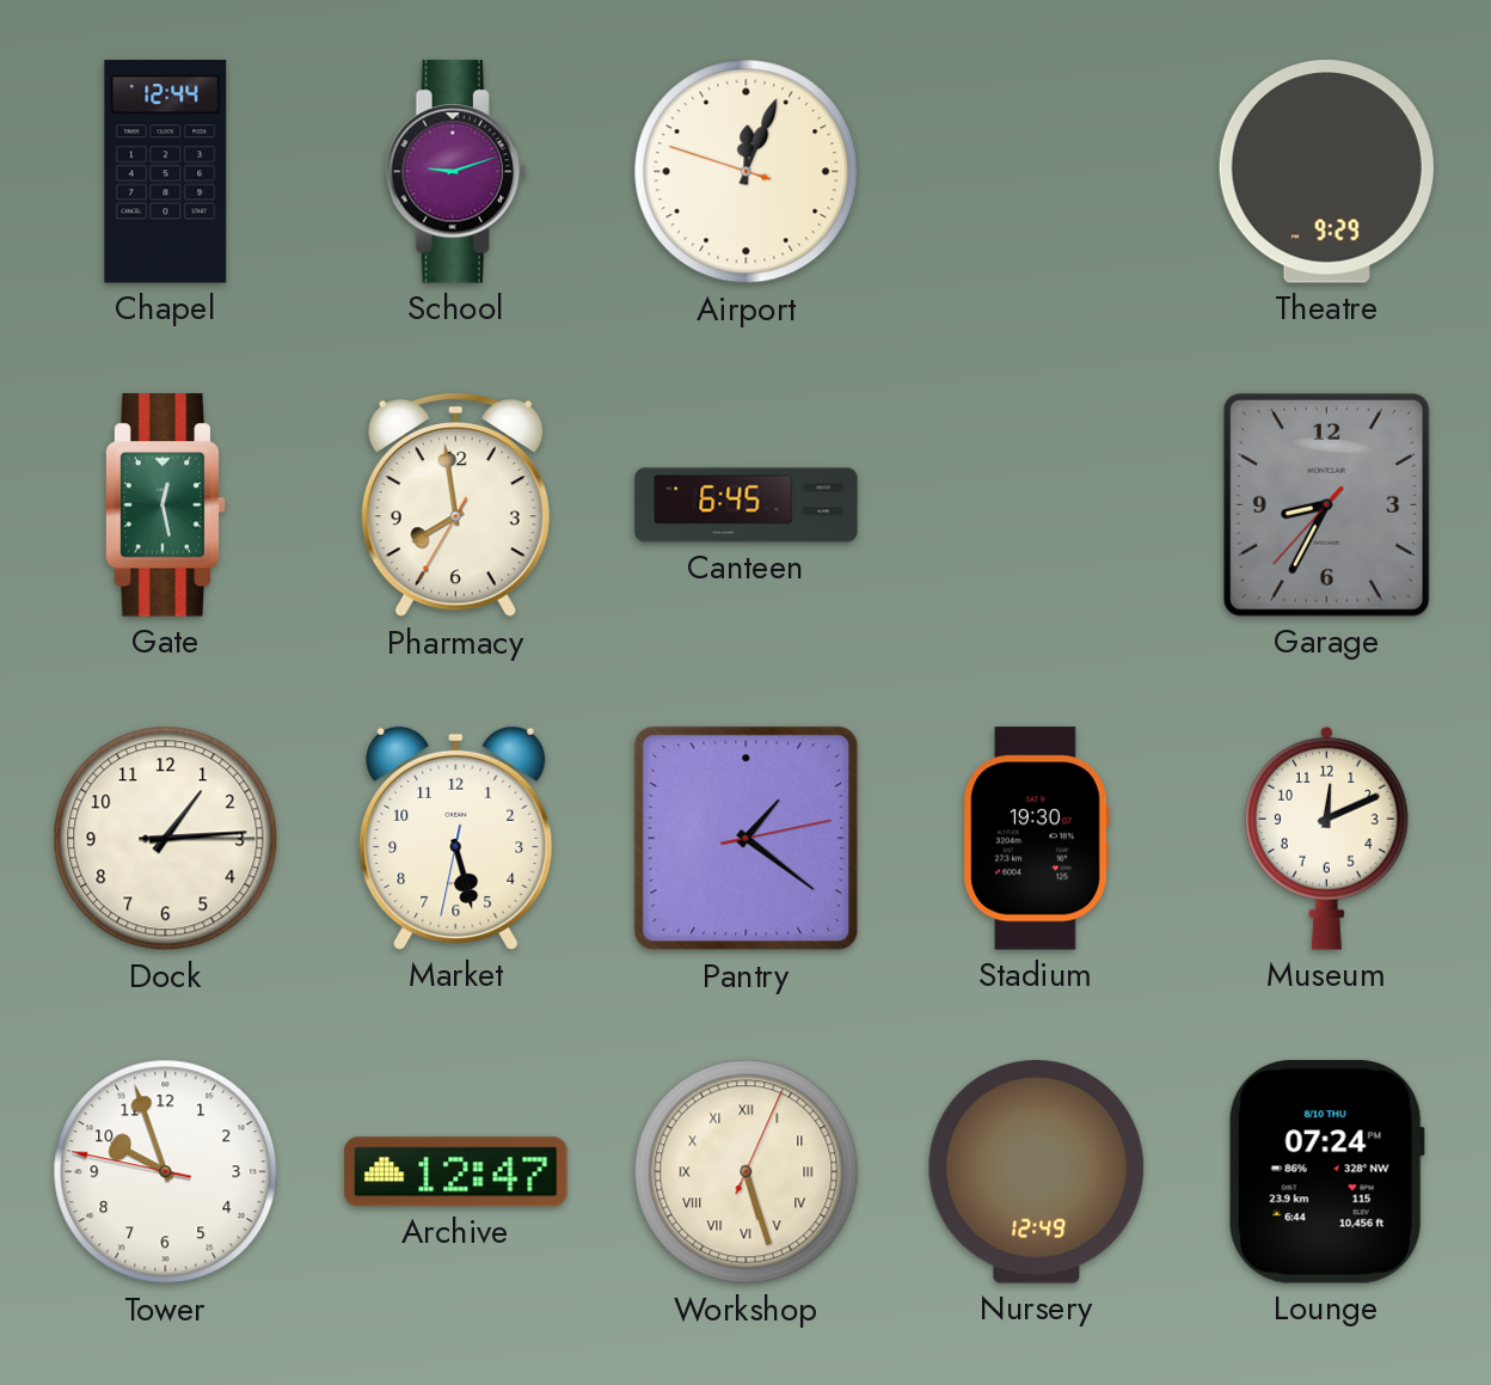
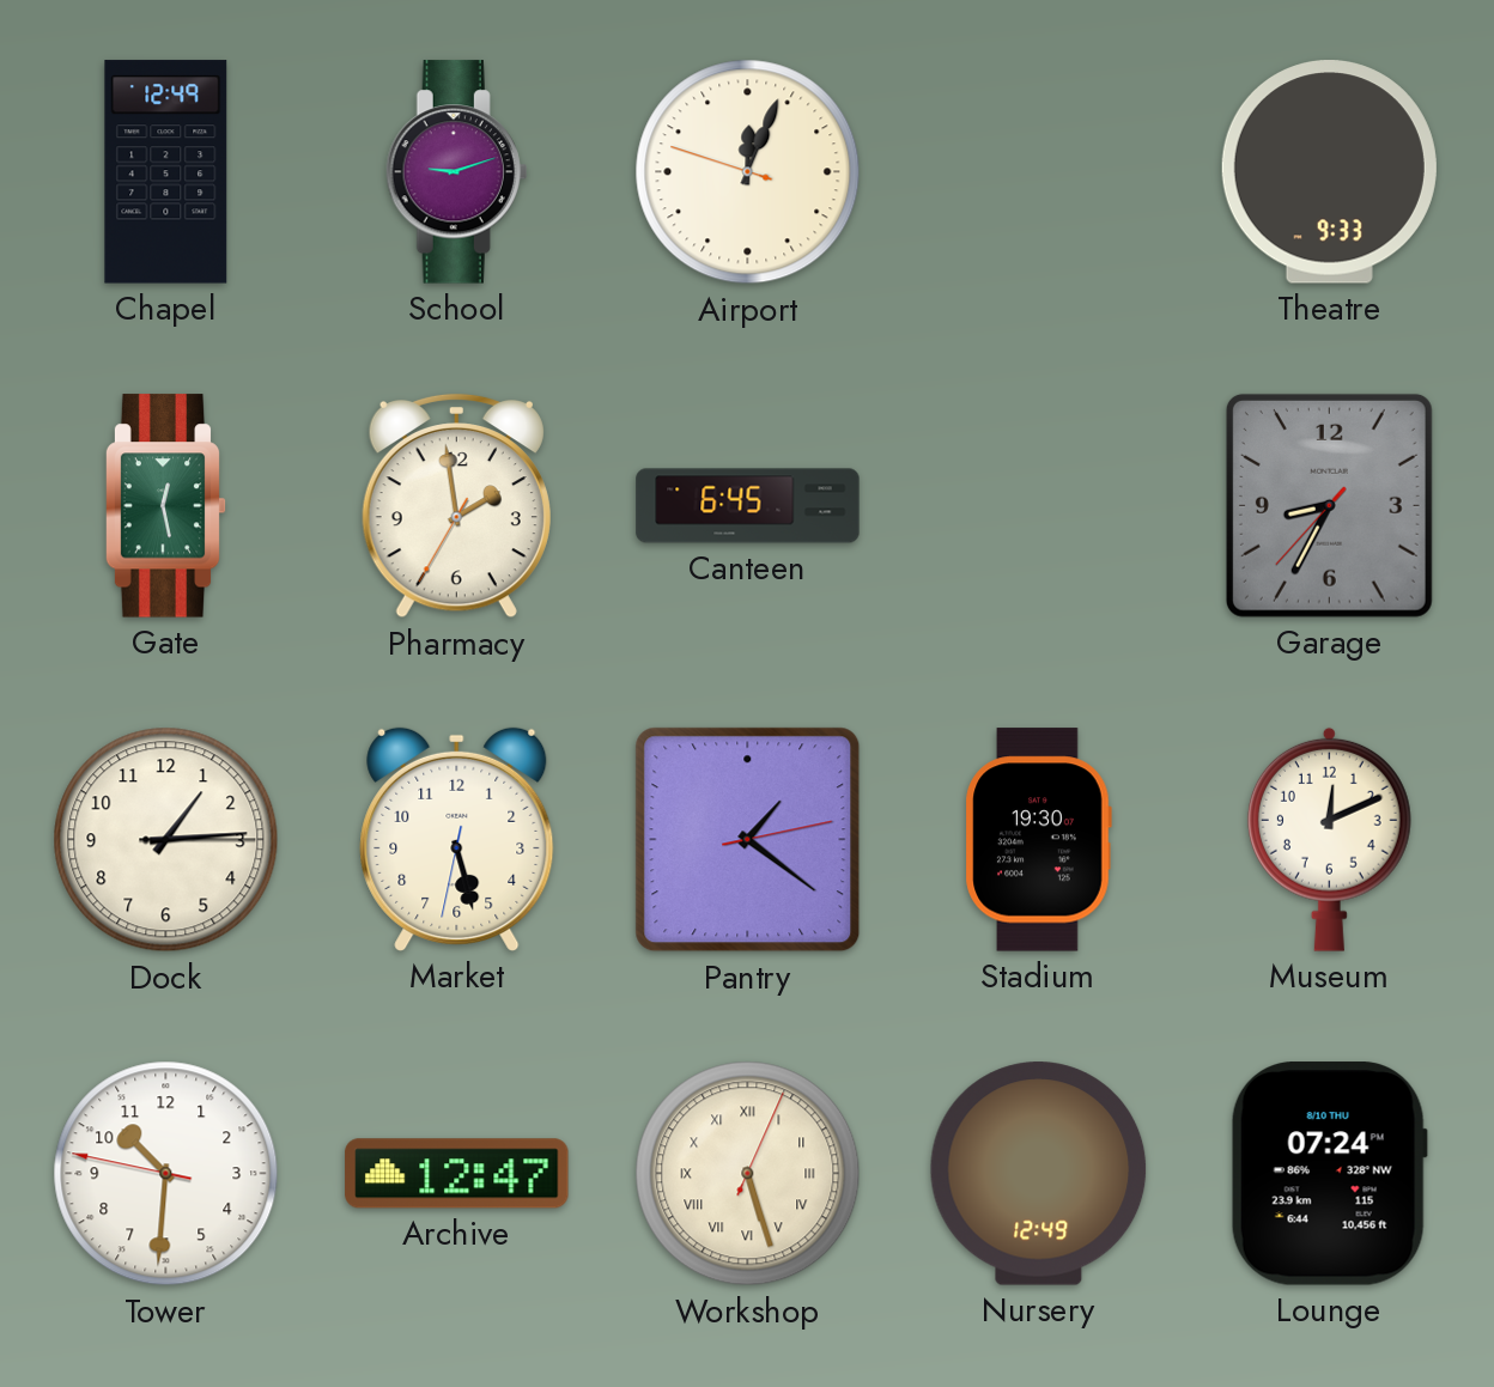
Chapel: 12:44 -> 12:49 (166, 172)
Theatre: 9:29 -> 9:33 (1329, 172)
Pharmacy: 7:58 -> 1:58 (456, 506)
Tower: 9:56 -> 10:30 (166, 1174)
